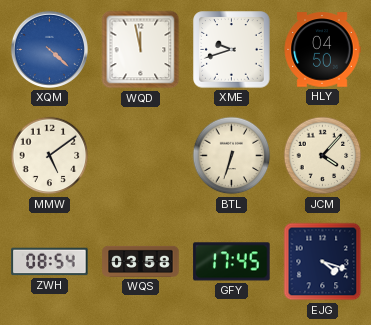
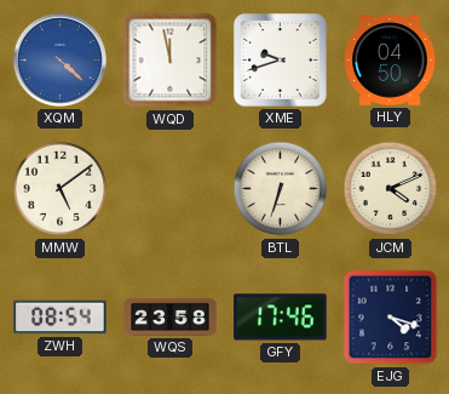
JCM: 4:07 -> 4:11 (391, 189)
WQS: 03:58 -> 23:58 (171, 316)
GFY: 17:45 -> 17:46 (281, 318)
